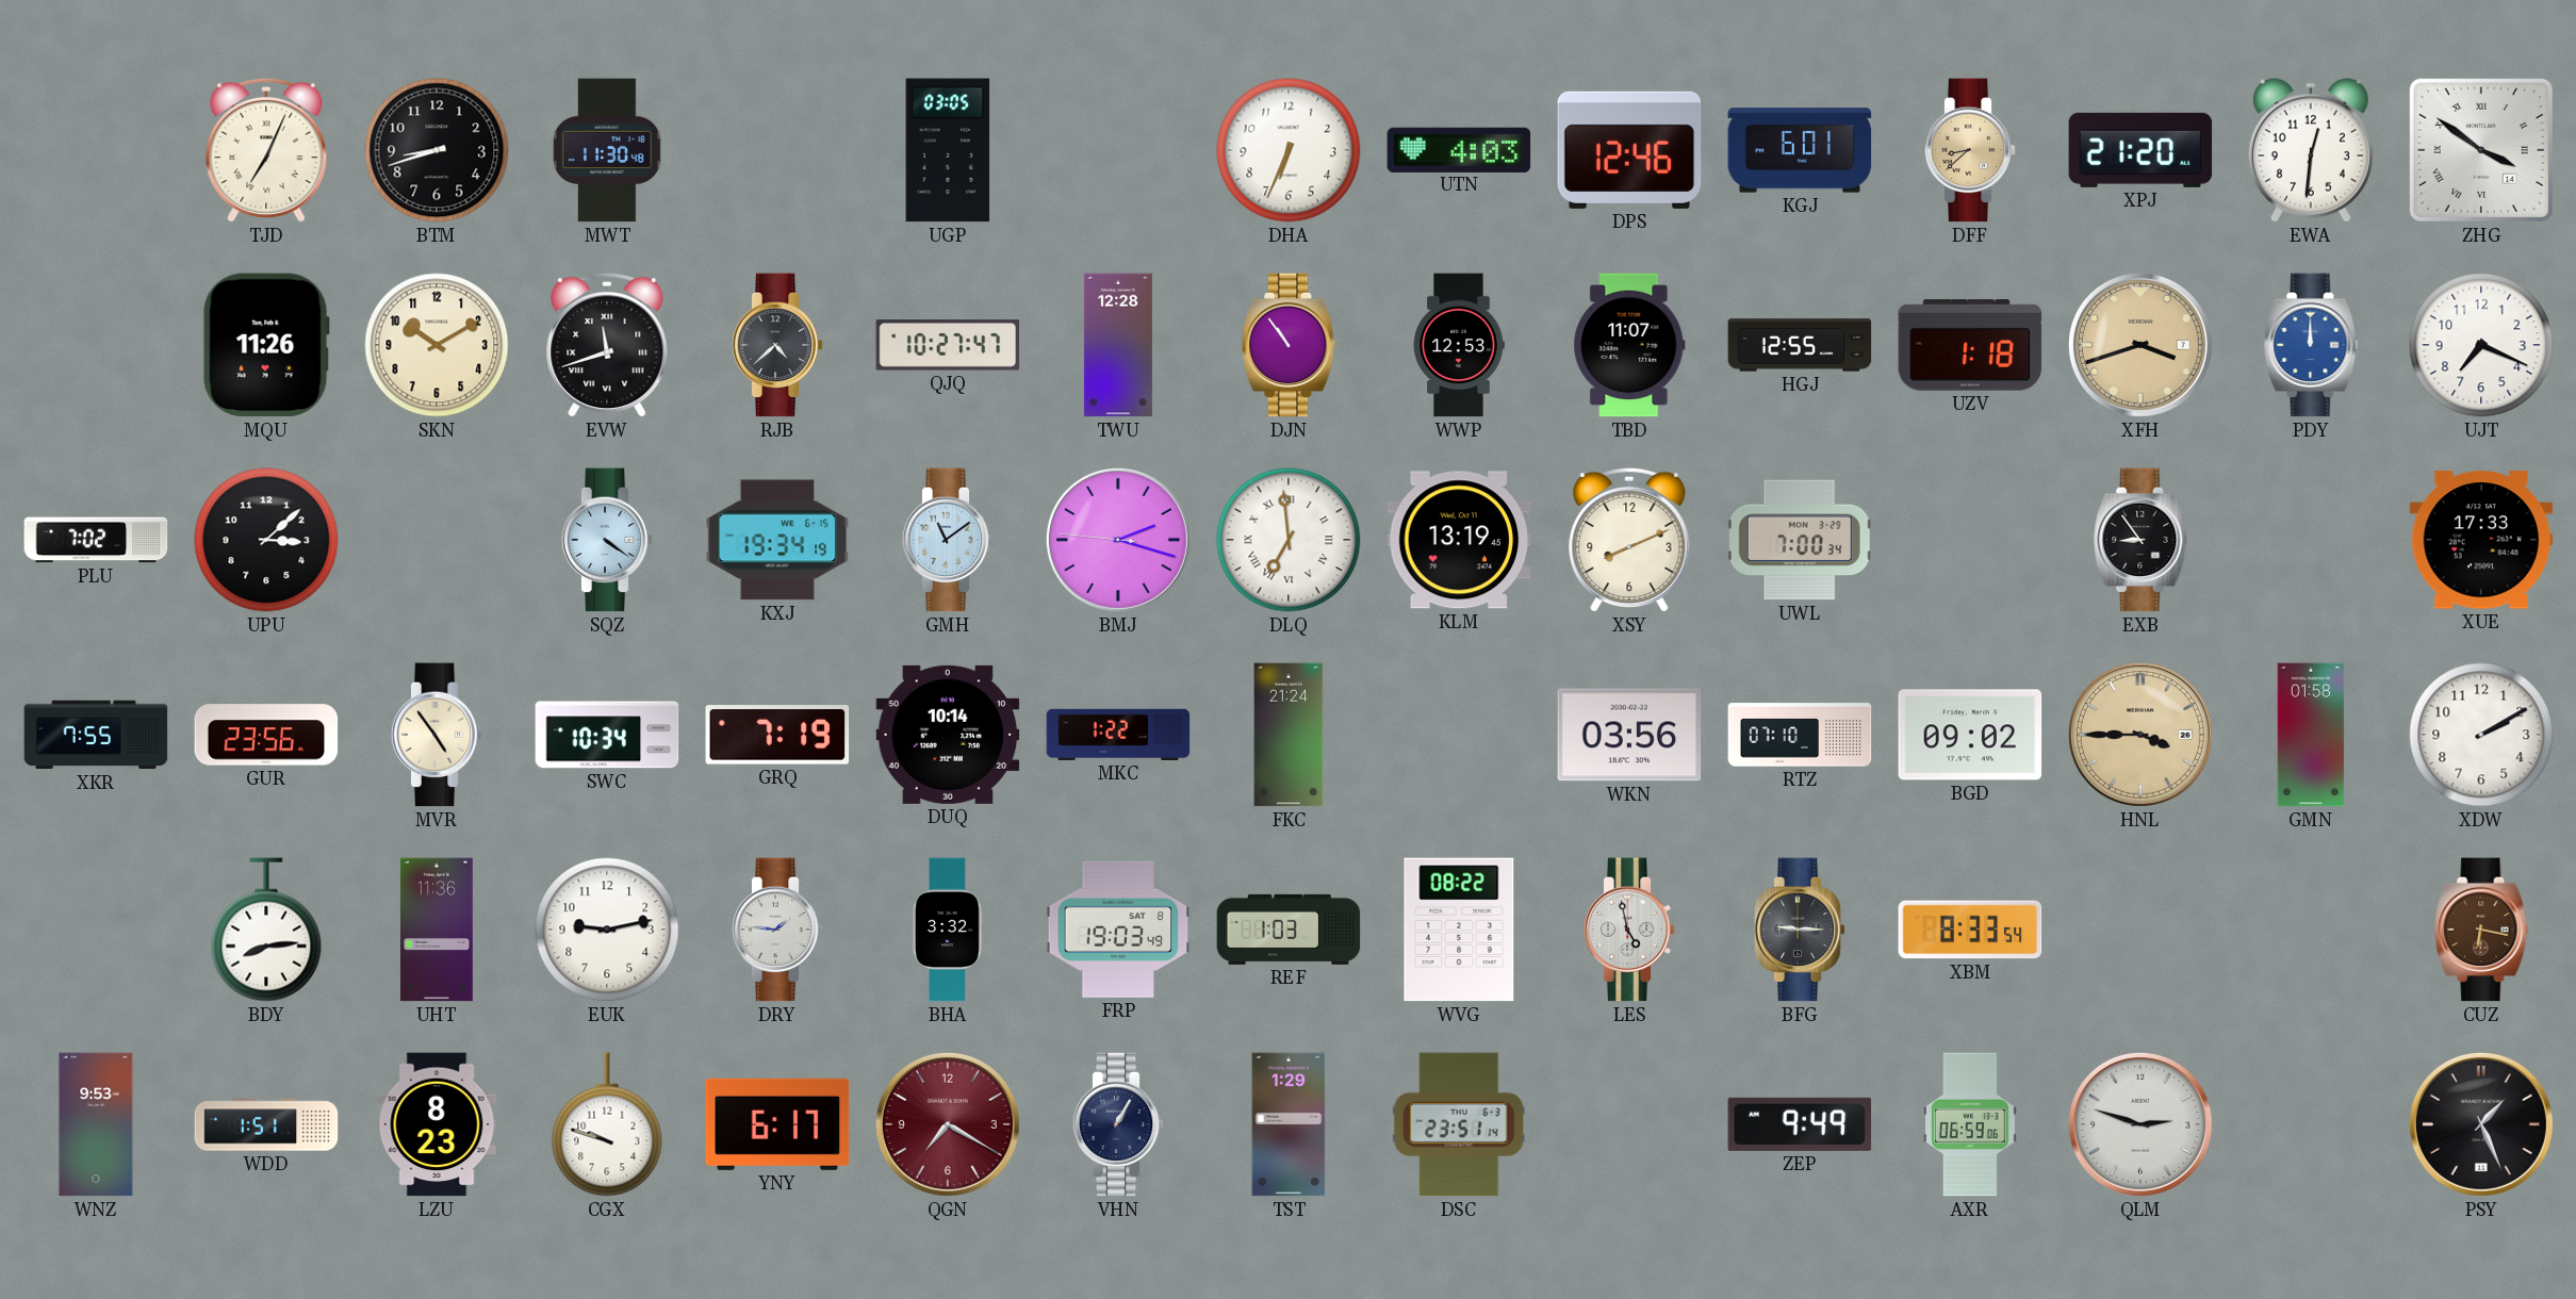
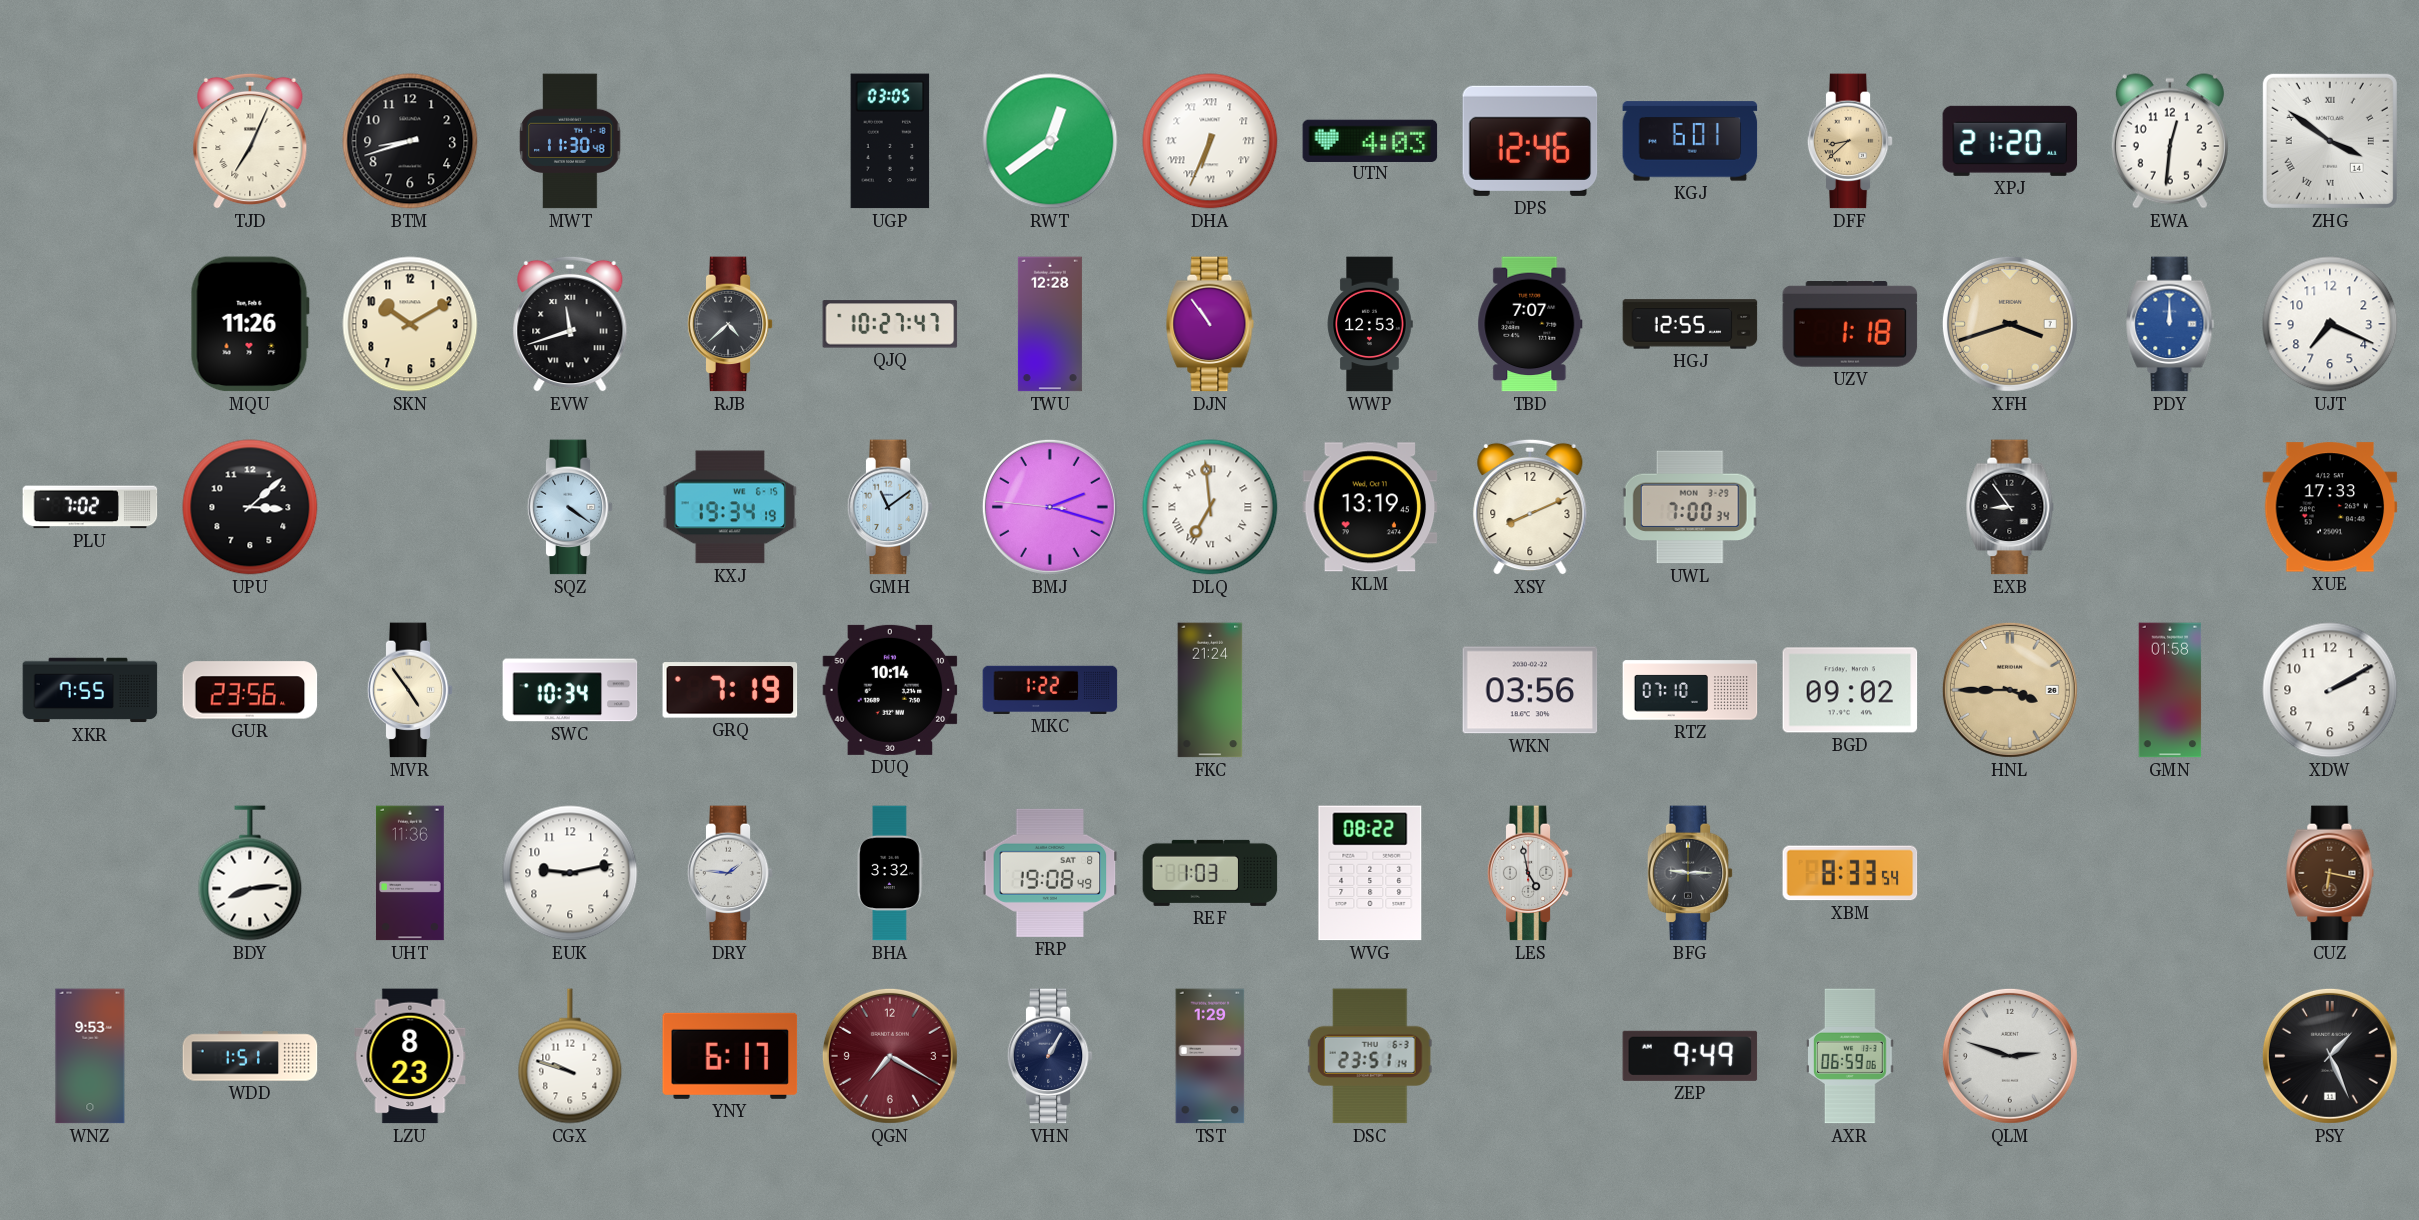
RWT: none -> 12:39 (1050, 141)
DHA numerals: Arabic -> Roman (1210, 141)
TBD: 11:07 -> 7:07 (1530, 324)
FRP: 19:03 -> 19:08 (1050, 873)
